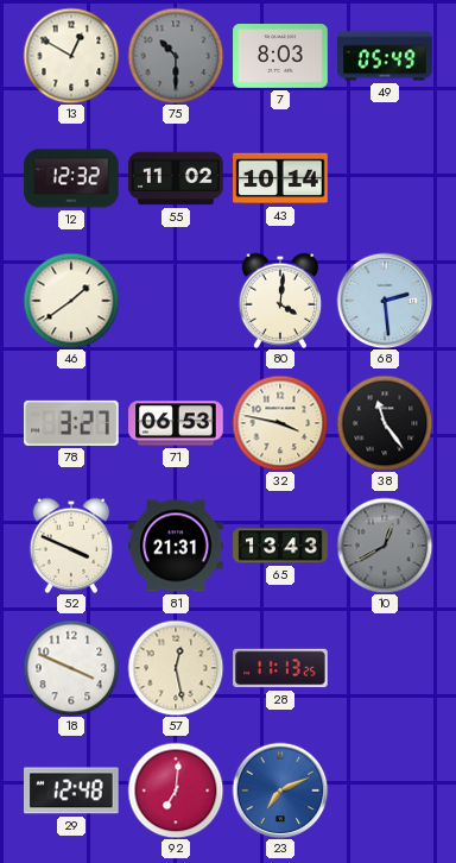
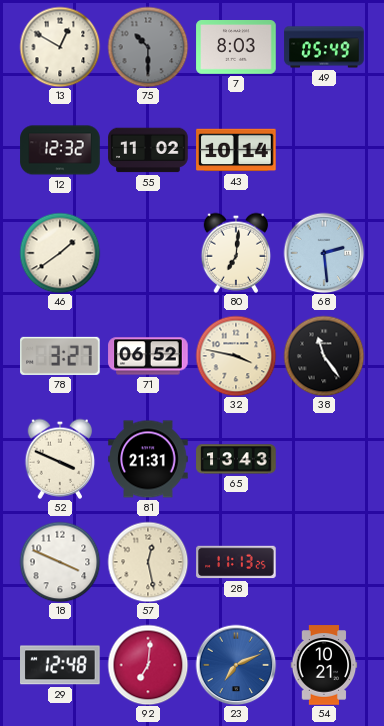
80: 4:01 -> 7:01 (236, 253)
71: 06:53 -> 06:52 (148, 356)
10: 12:40 -> none (385, 546)
54: none -> 10:21 (324, 665)
